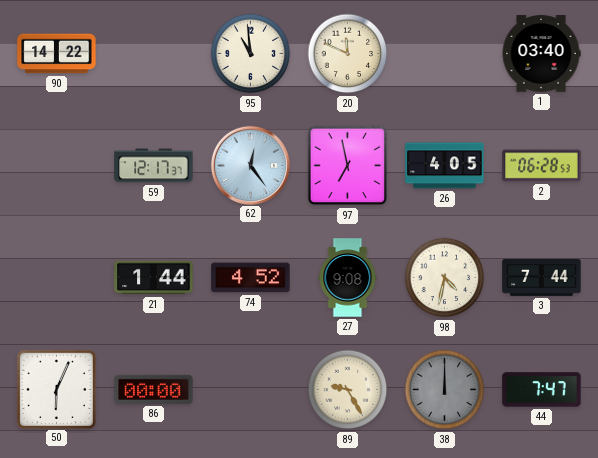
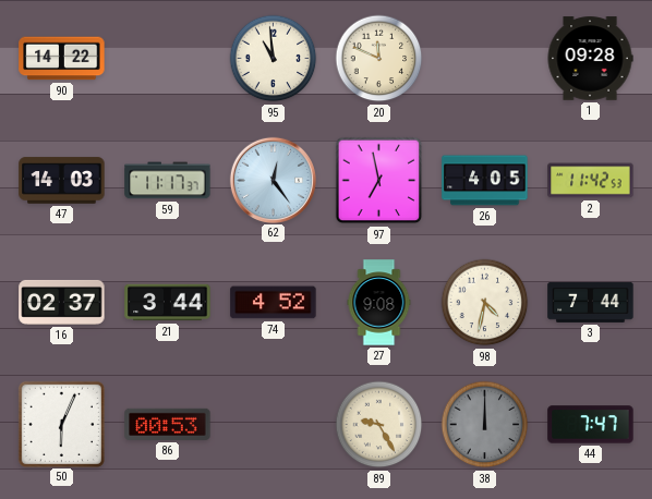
1: 03:40 -> 09:28 (590, 59)
47: none -> 14:03 (62, 181)
59: 12:17 -> 11:17 (168, 181)
2: 06:28 -> 11:42 (591, 181)
16: none -> 02:37 (62, 302)
21: 1:44 -> 3:44 (168, 303)
86: 00:00 -> 00:53 (168, 424)
